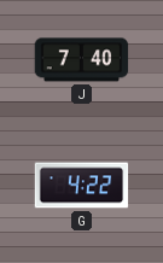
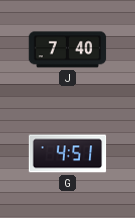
G: 4:22 -> 4:51 (67, 154)
